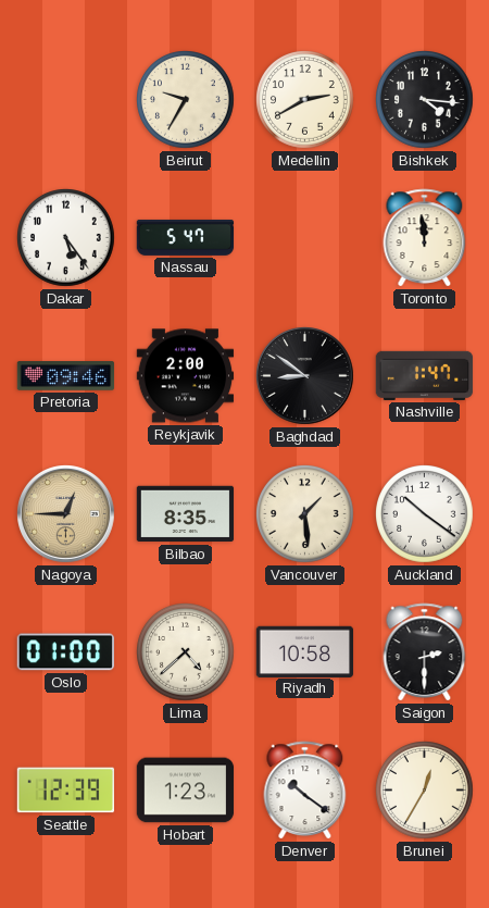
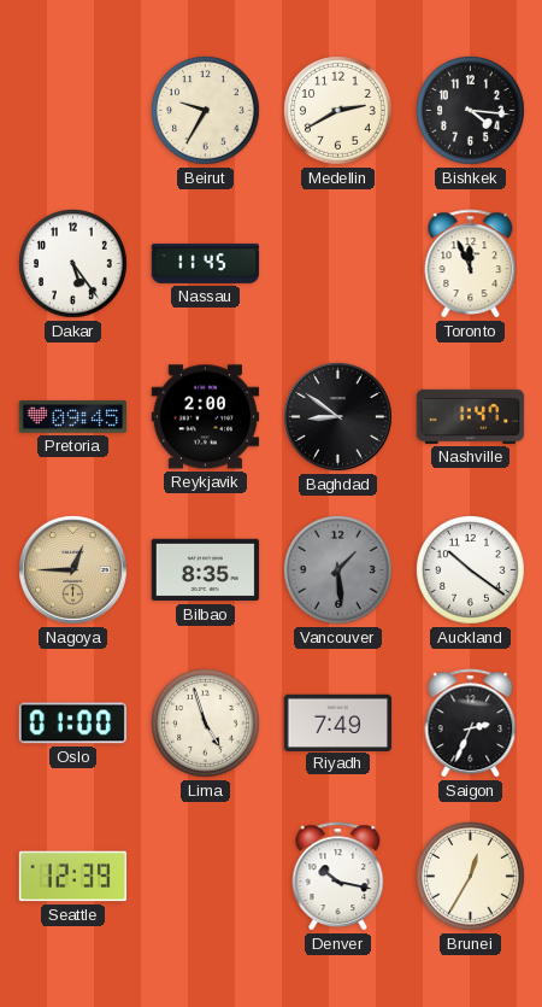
Nassau: 5:47 -> 11:45 (206, 263)
Toronto: 11:59 -> 11:56 (471, 264)
Pretoria: 09:46 -> 09:45 (73, 417)
Vancouver dial: cream -> grey (338, 570)
Lima: 4:38 -> 4:57 (206, 724)
Riyadh: 10:58 -> 7:49 (338, 722)
Saigon: 2:30 -> 2:34 (471, 724)
Hobart: 1:23 -> none (186, 791)
Denver: 10:21 -> 10:17 (338, 877)
